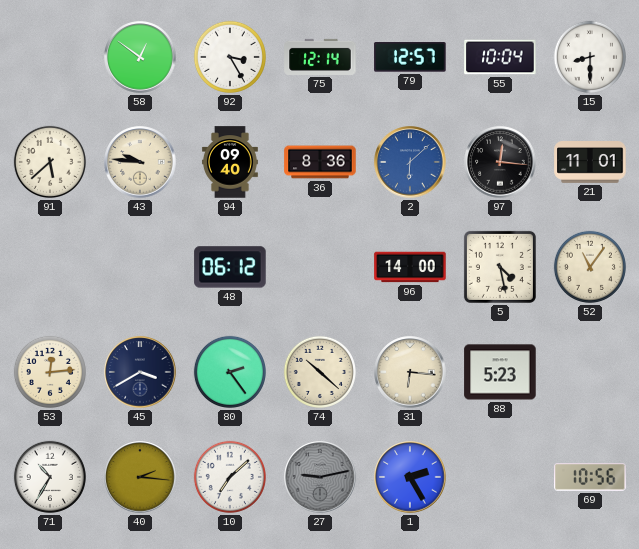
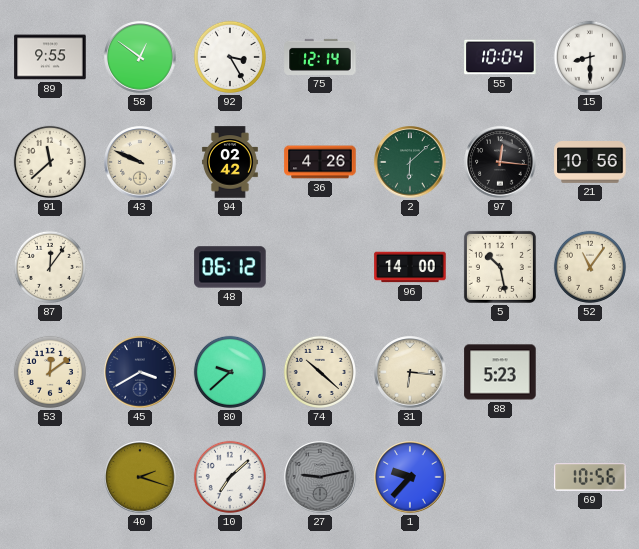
89: none -> 9:55 (50, 57)
79: 12:57 -> none (410, 57)
91: 5:38 -> 11:38 (50, 162)
43: 9:46 -> 9:49 (140, 162)
94: 09:40 -> 02:42 (230, 162)
36: 8:36 -> 4:26 (320, 162)
2 dial: blue -> green (410, 162)
21: 11:01 -> 10:56 (590, 163)
87: none -> 12:06 (50, 267)
5: 4:28 -> 10:28 (500, 267)
53: 12:14 -> 12:09 (50, 372)
80: 2:24 -> 9:38 (230, 372)
71: 10:35 -> none (50, 477)
40: 2:16 -> 2:18 (140, 477)
1: 2:25 -> 9:37 (410, 477)
